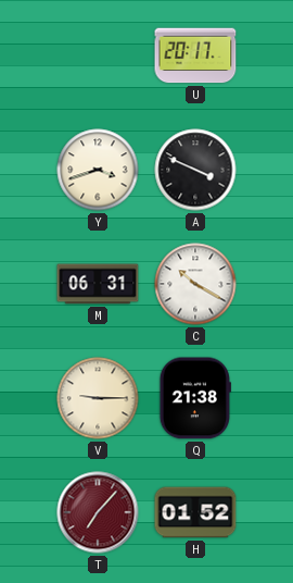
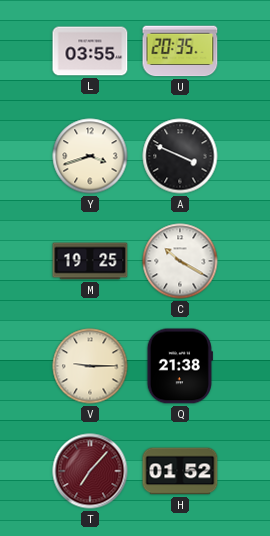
L: none -> 03:55 (90, 51)
U: 20:17 -> 20:35 (180, 51)
M: 06:31 -> 19:25 (90, 261)
